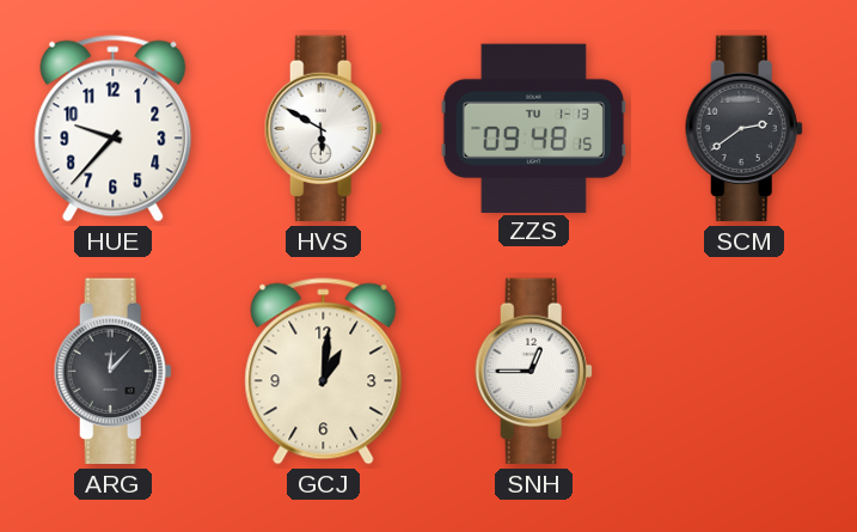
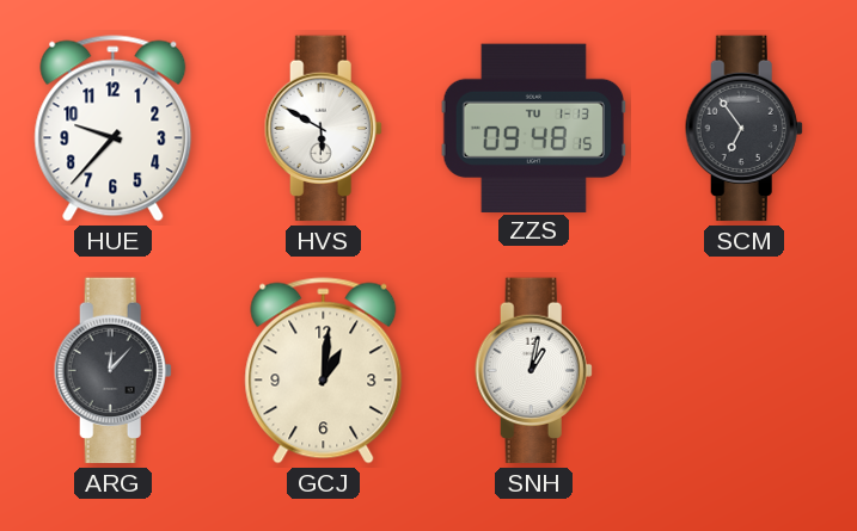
SCM: 2:39 -> 6:54 (743, 129)
SNH: 12:45 -> 1:02 (533, 371)
